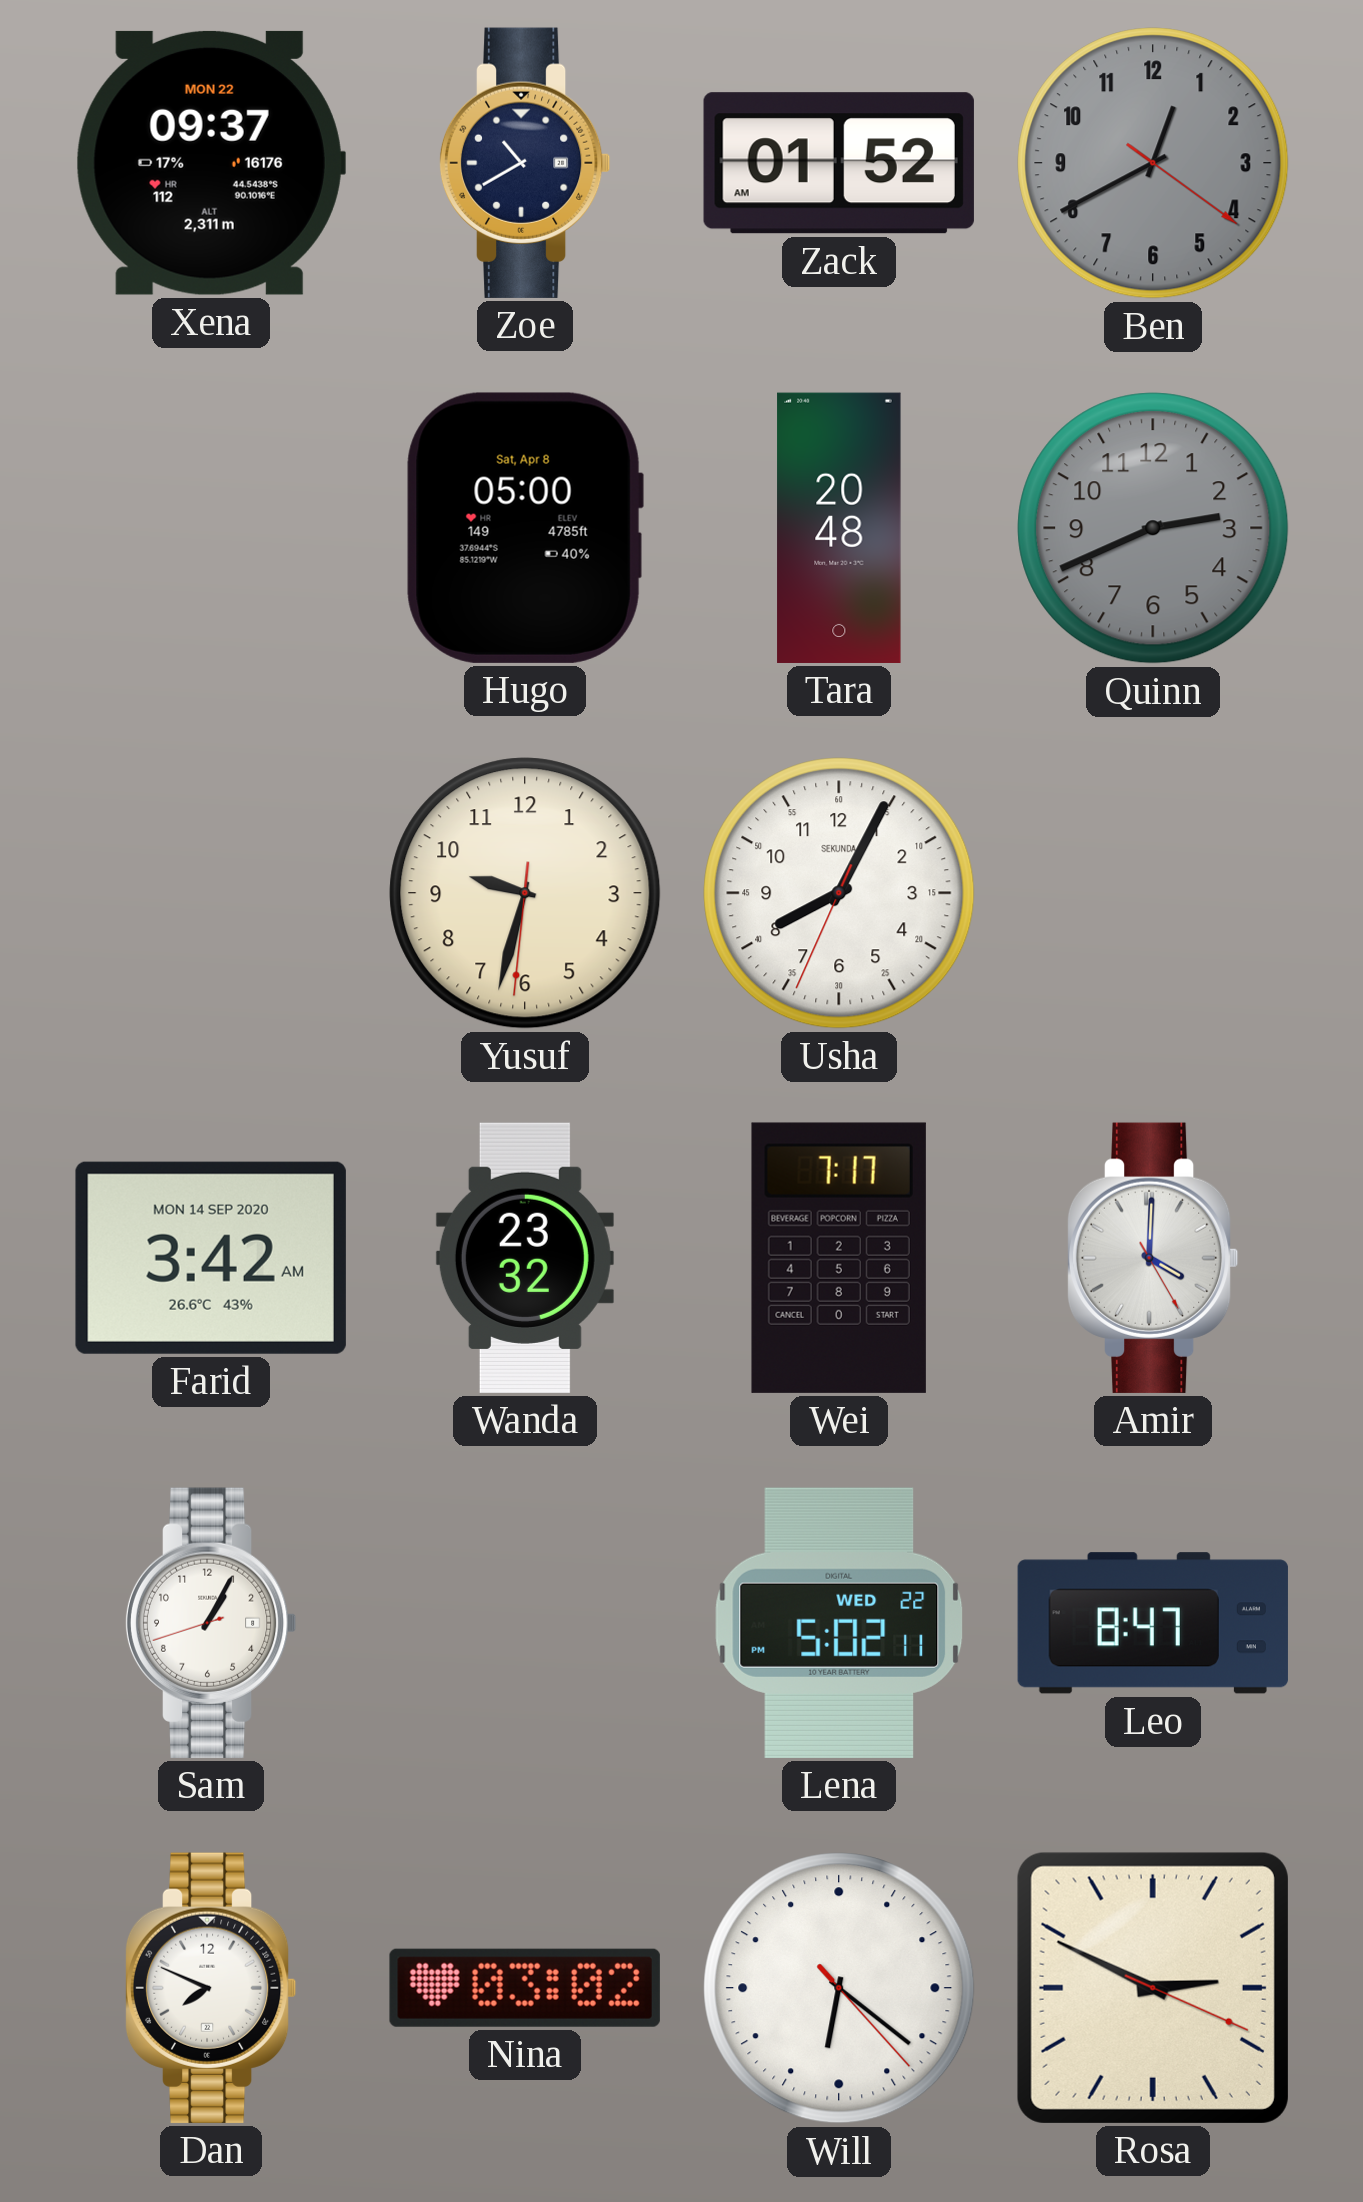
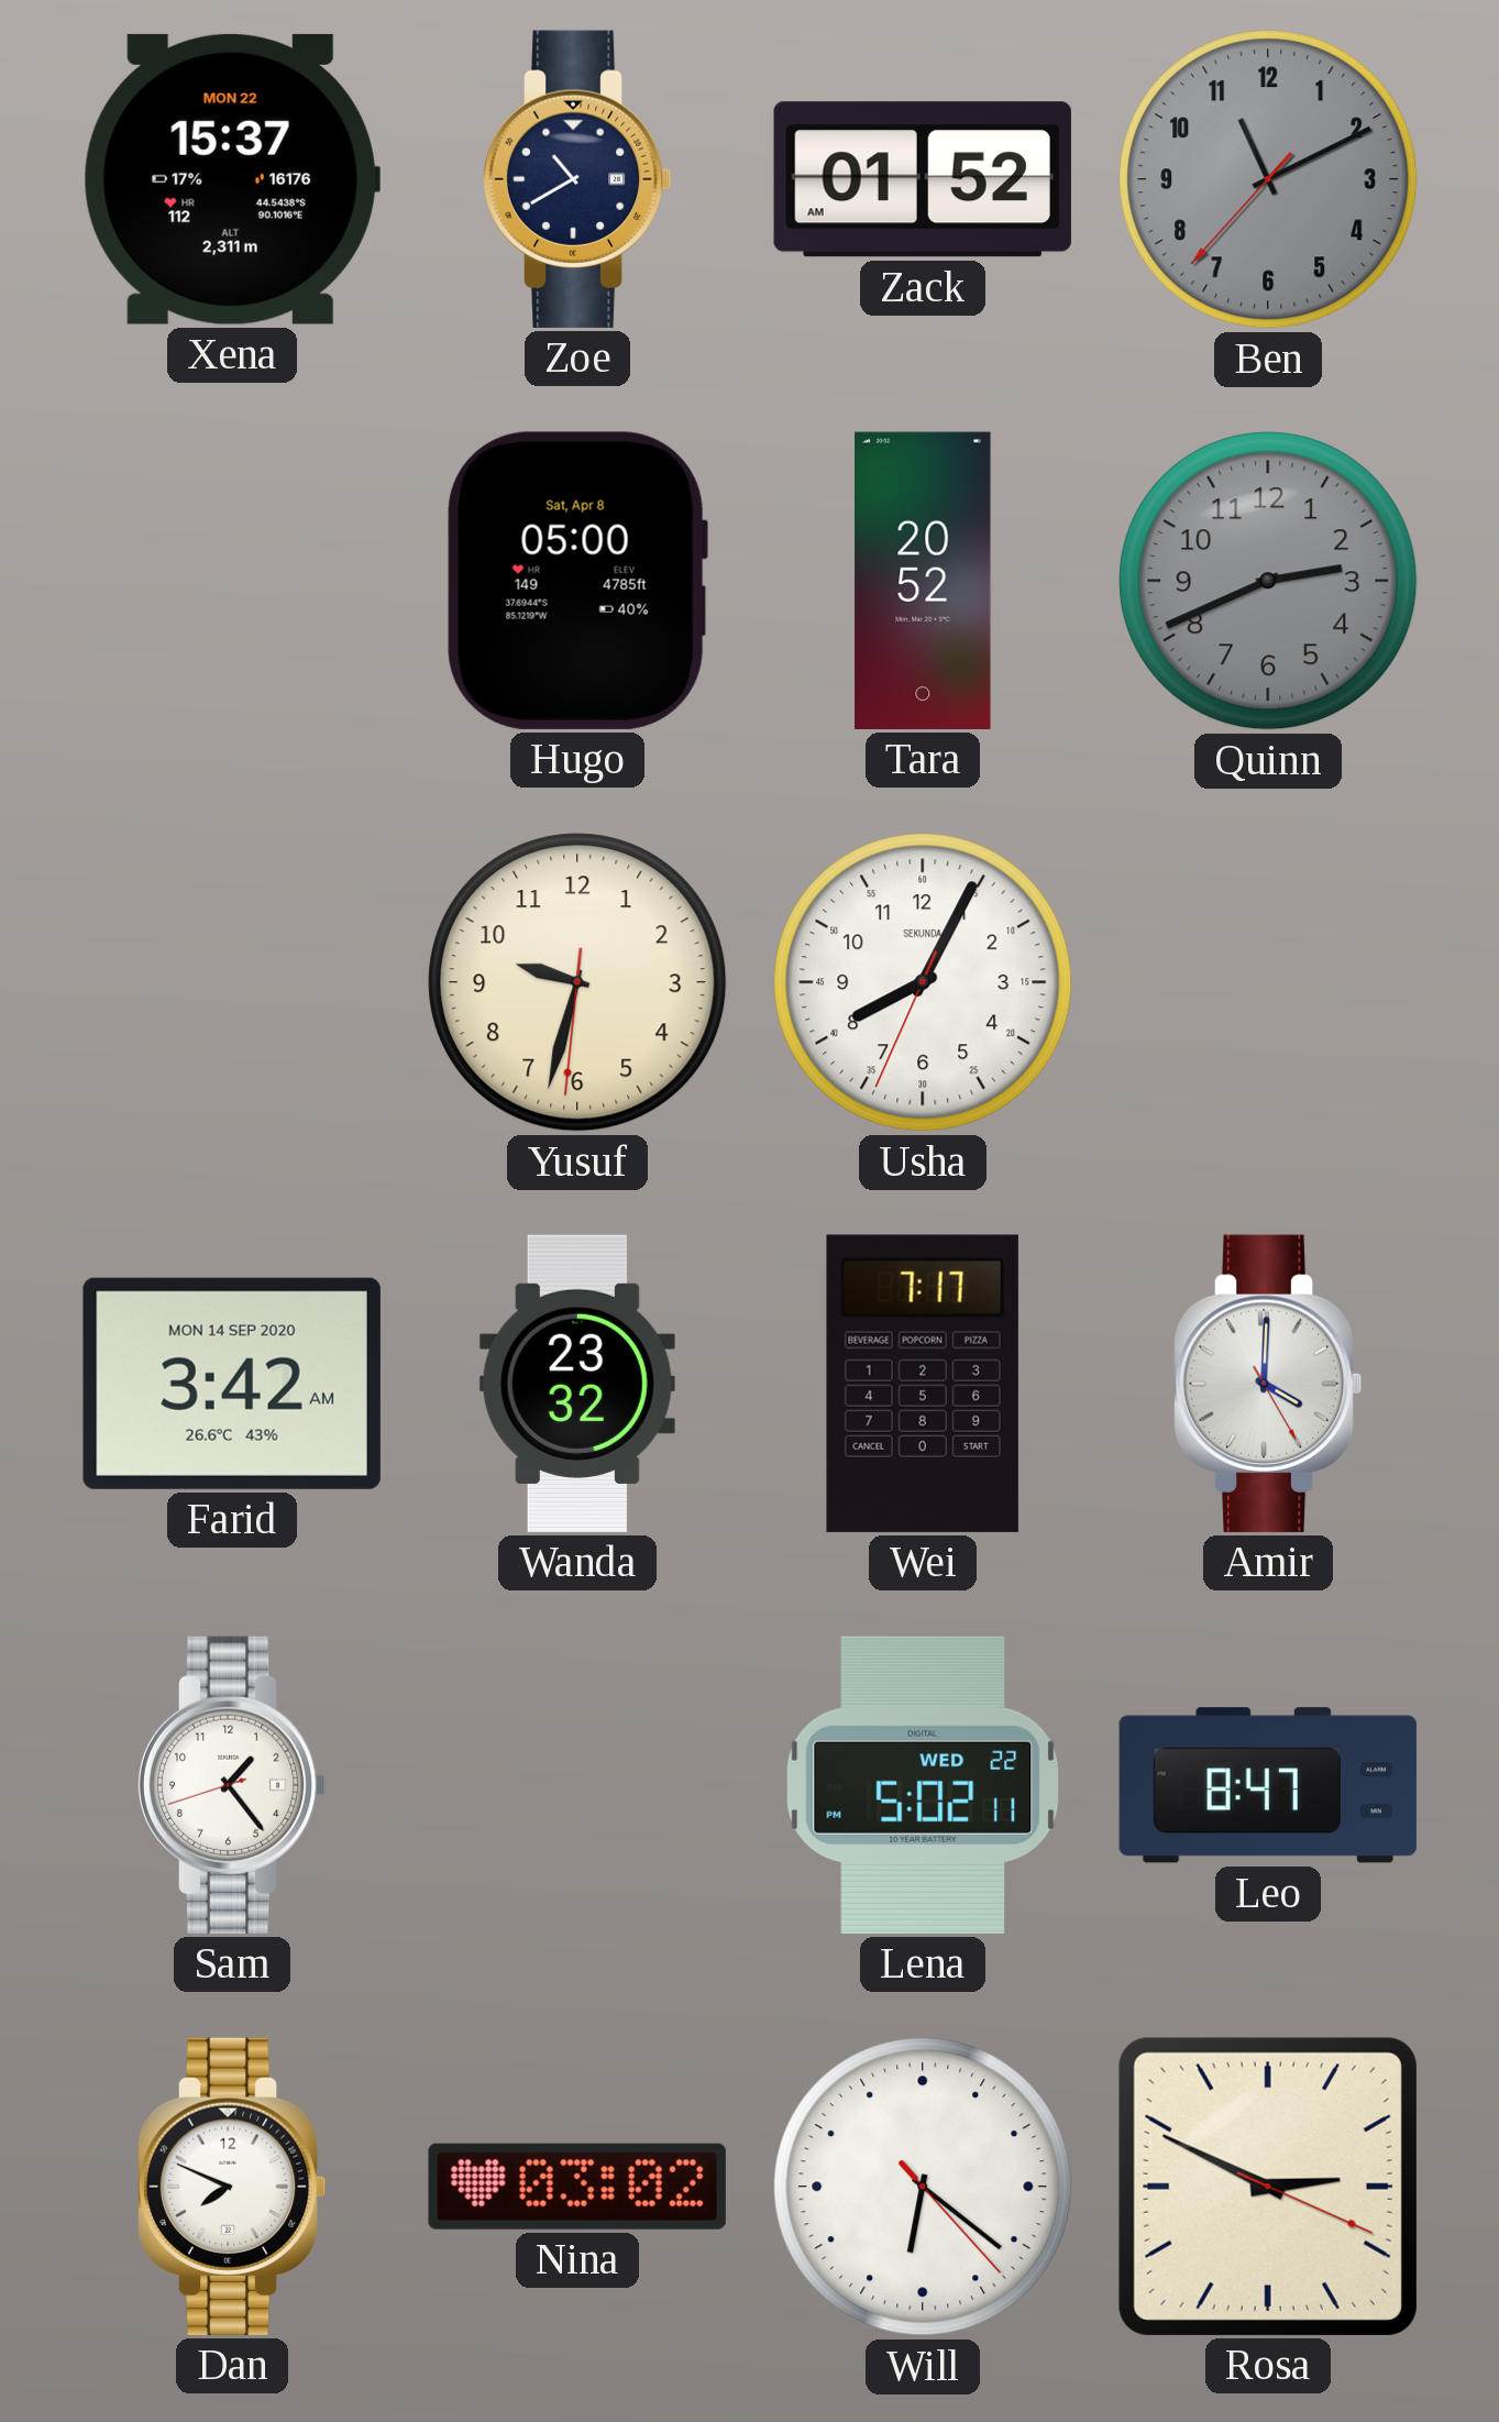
Xena: 09:37 -> 15:37 (232, 179)
Ben: 12:40 -> 11:10 (1268, 179)
Tara: 20:48 -> 20:52 (923, 581)
Sam: 1:04 -> 1:23 (232, 1785)
